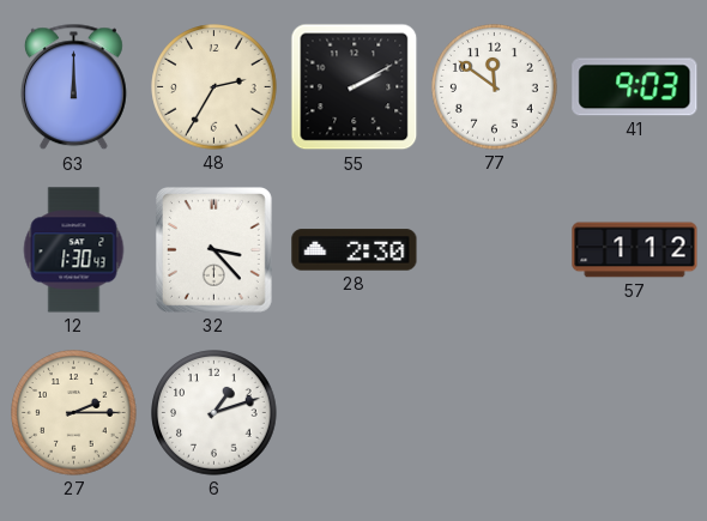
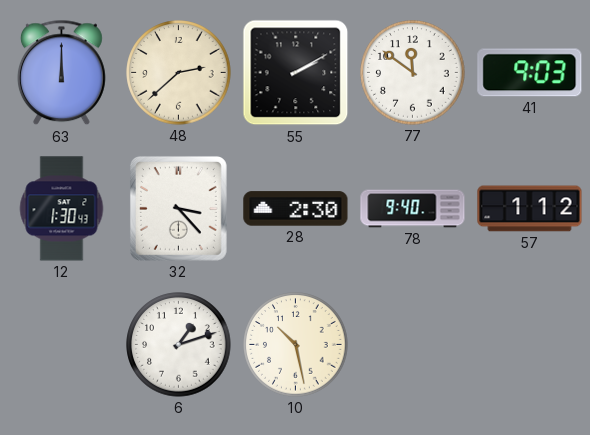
48: 2:35 -> 2:38 (179, 73)
78: none -> 9:40 (413, 209)
27: 2:15 -> none (74, 413)
10: none -> 10:28 (296, 345)
